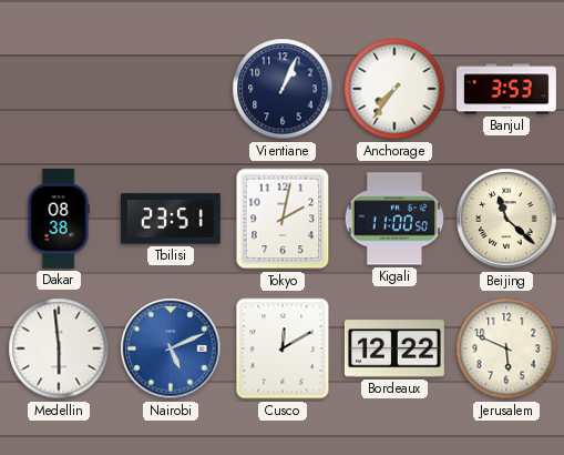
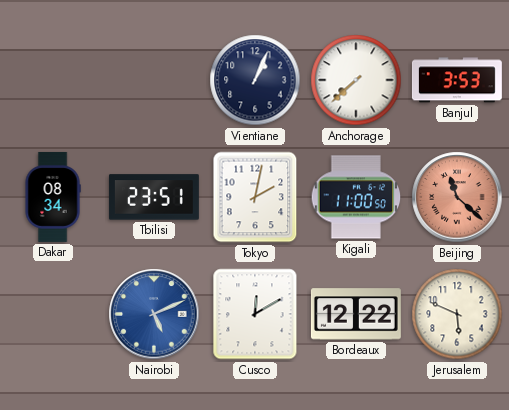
Anchorage: 7:36 -> 7:38 (356, 80)
Dakar: 08:38 -> 08:34 (53, 197)
Beijing dial: cream -> salmon (457, 197)
Medellin: 5:59 -> none (59, 348)
